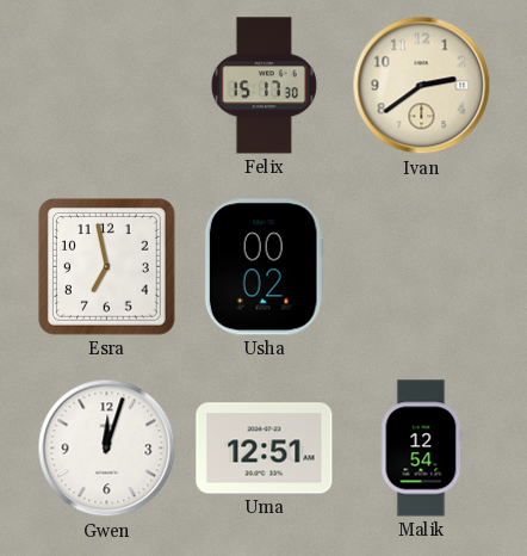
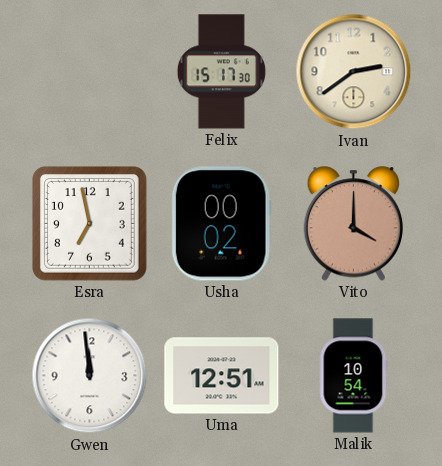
Vito: none -> 4:00 (353, 224)
Gwen: 12:03 -> 11:59 (90, 376)
Malik: 12:54 -> 10:54 (353, 376)
